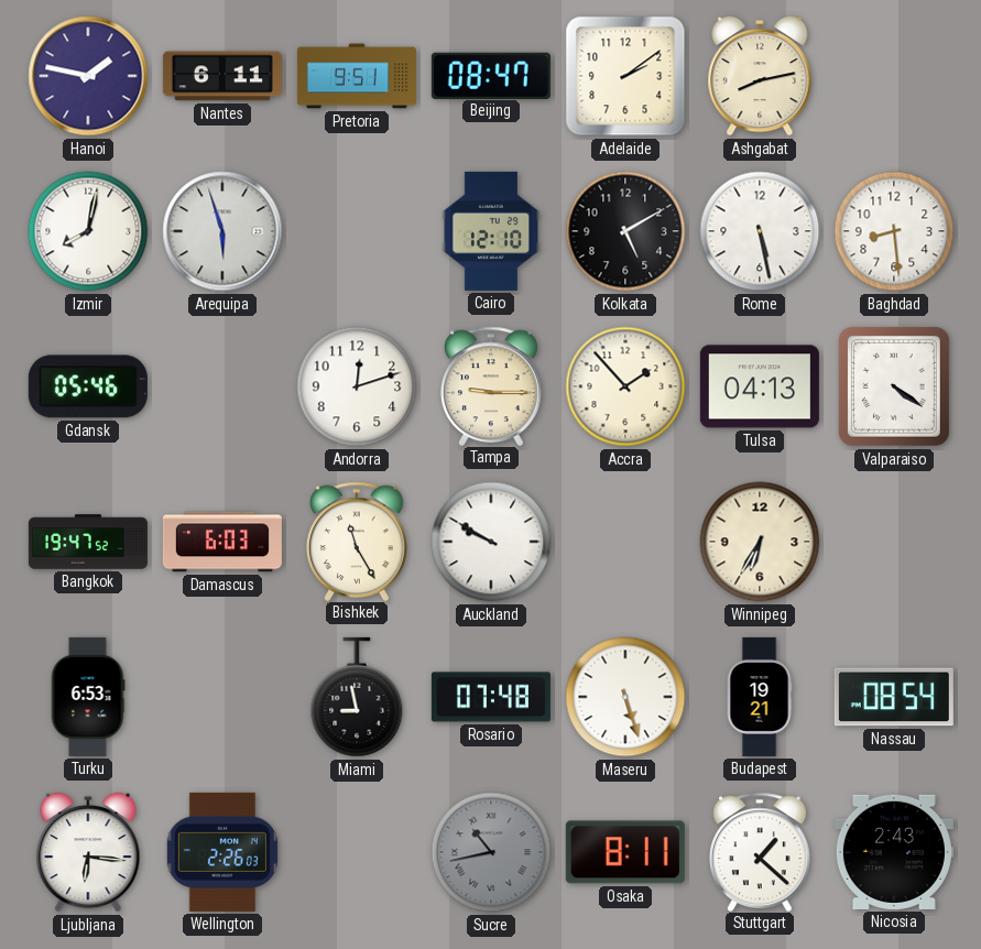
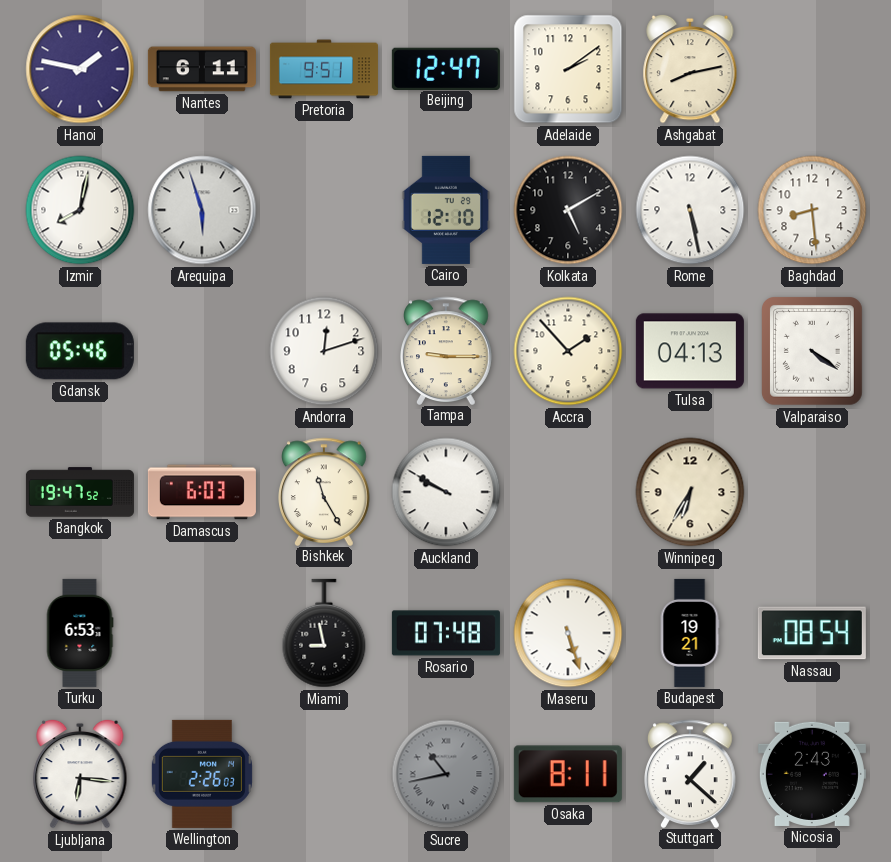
Beijing: 08:47 -> 12:47 (446, 68)
